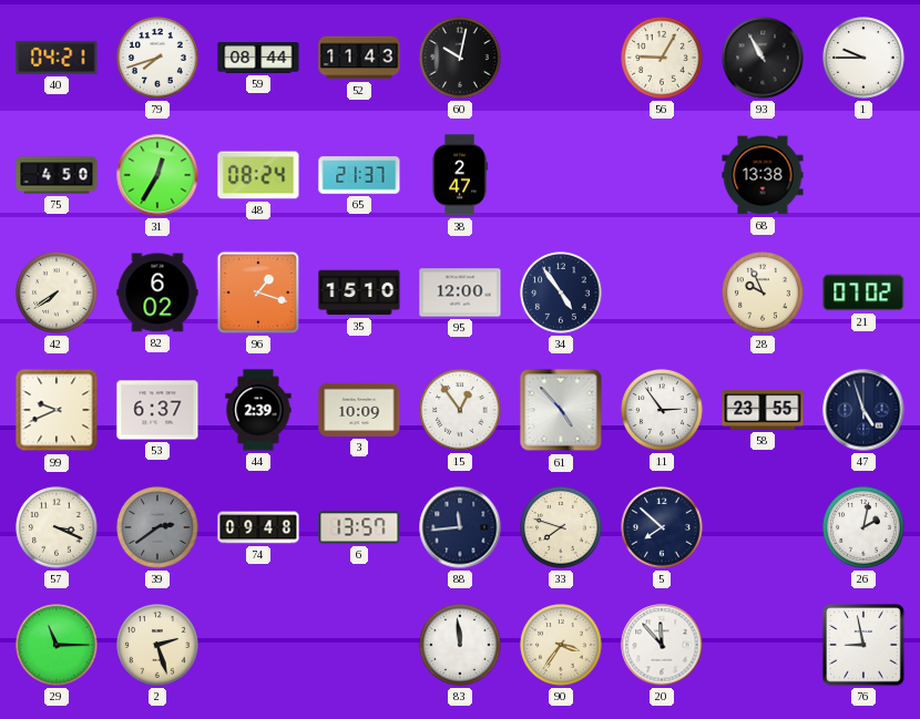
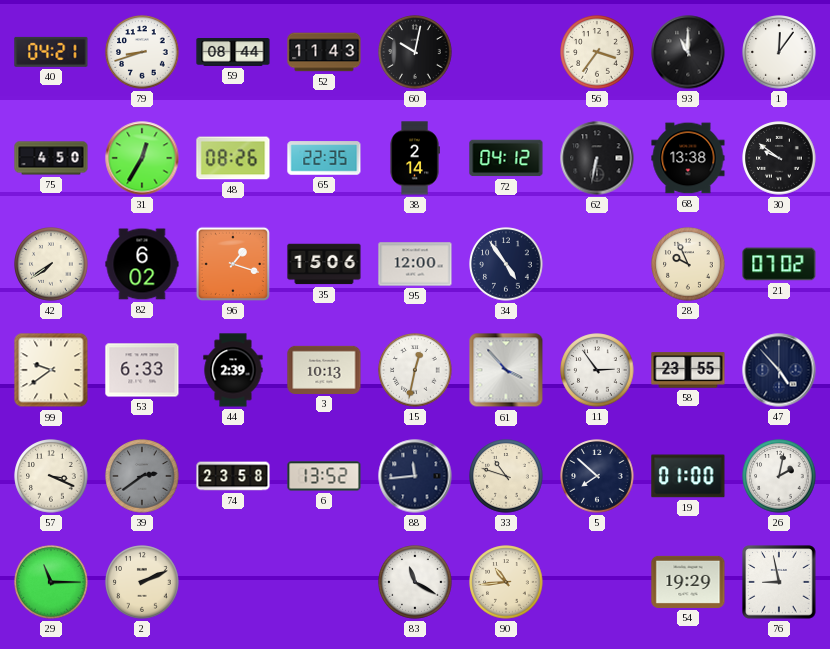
79: 7:42 -> 8:42 (142, 52)
56: 9:05 -> 3:36 (597, 52)
93: 10:55 -> 11:00 (688, 52)
1: 9:45 -> 12:06 (779, 52)
48: 08:24 -> 08:26 (233, 158)
65: 21:37 -> 22:35 (324, 158)
38: 2:47 -> 2:14 (415, 158)
72: none -> 04:12 (506, 158)
62: none -> 6:32 (597, 158)
30: none -> 9:51 (779, 158)
35: 15:10 -> 15:06 (324, 264)
99: 9:41 -> 9:39 (51, 370)
53: 6:37 -> 6:33 (142, 370)
3: 10:09 -> 10:13 (324, 370)
15: 12:54 -> 12:32 (415, 370)
61: 4:53 -> 3:53 (506, 370)
47: 4:57 -> 4:53 (779, 370)
74: 09:48 -> 23:58 (233, 476)
6: 13:57 -> 13:52 (324, 476)
33: 7:48 -> 10:48 (506, 476)
19: none -> 01:00 (688, 476)
2: 2:27 -> 2:11 (142, 582)
83: 11:59 -> 11:20 (415, 582)
90: 3:36 -> 10:44 (506, 582)
20: 11:53 -> none (662, 645)
54: none -> 19:29 (688, 582)
